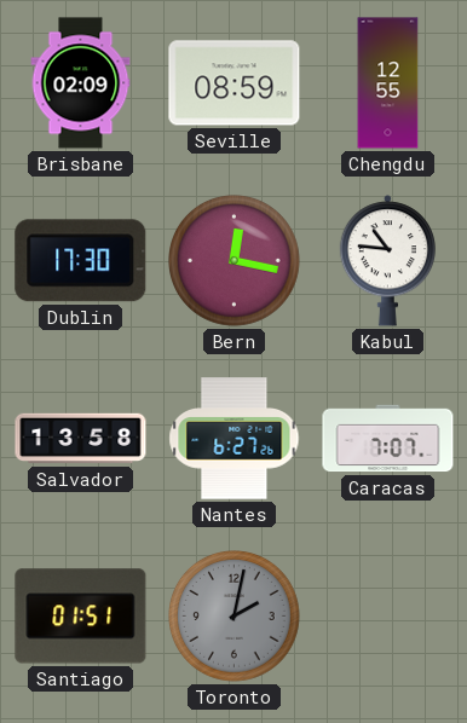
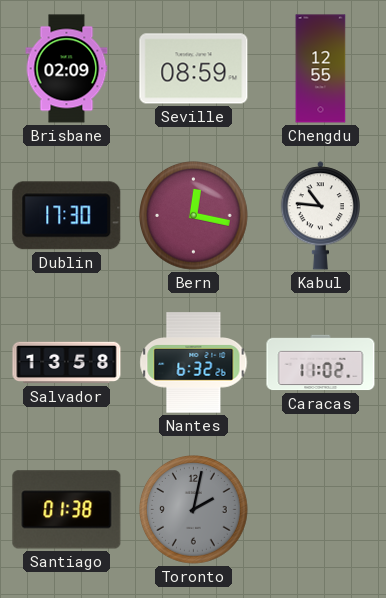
Nantes: 6:27 -> 6:32 (194, 363)
Caracas: 7:07 -> 11:02 (321, 363)
Santiago: 01:51 -> 01:38 (67, 510)
